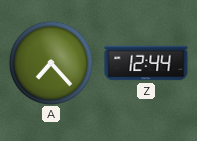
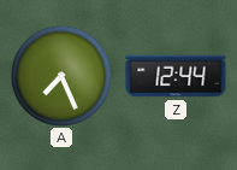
A: 7:23 -> 7:26 (60, 75)
